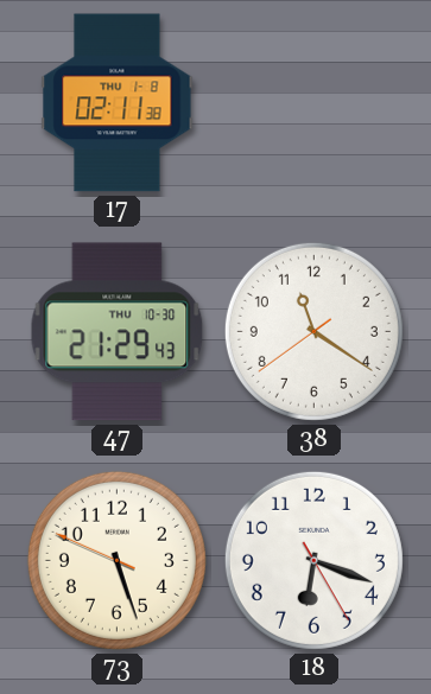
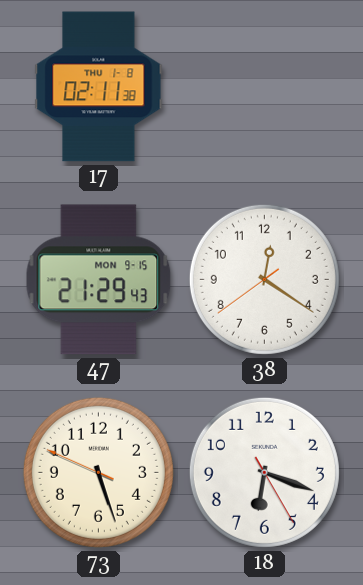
47 date: THU 10-30 -> MON 9-15 (99, 280)
38: 11:20 -> 12:20 (264, 279)
